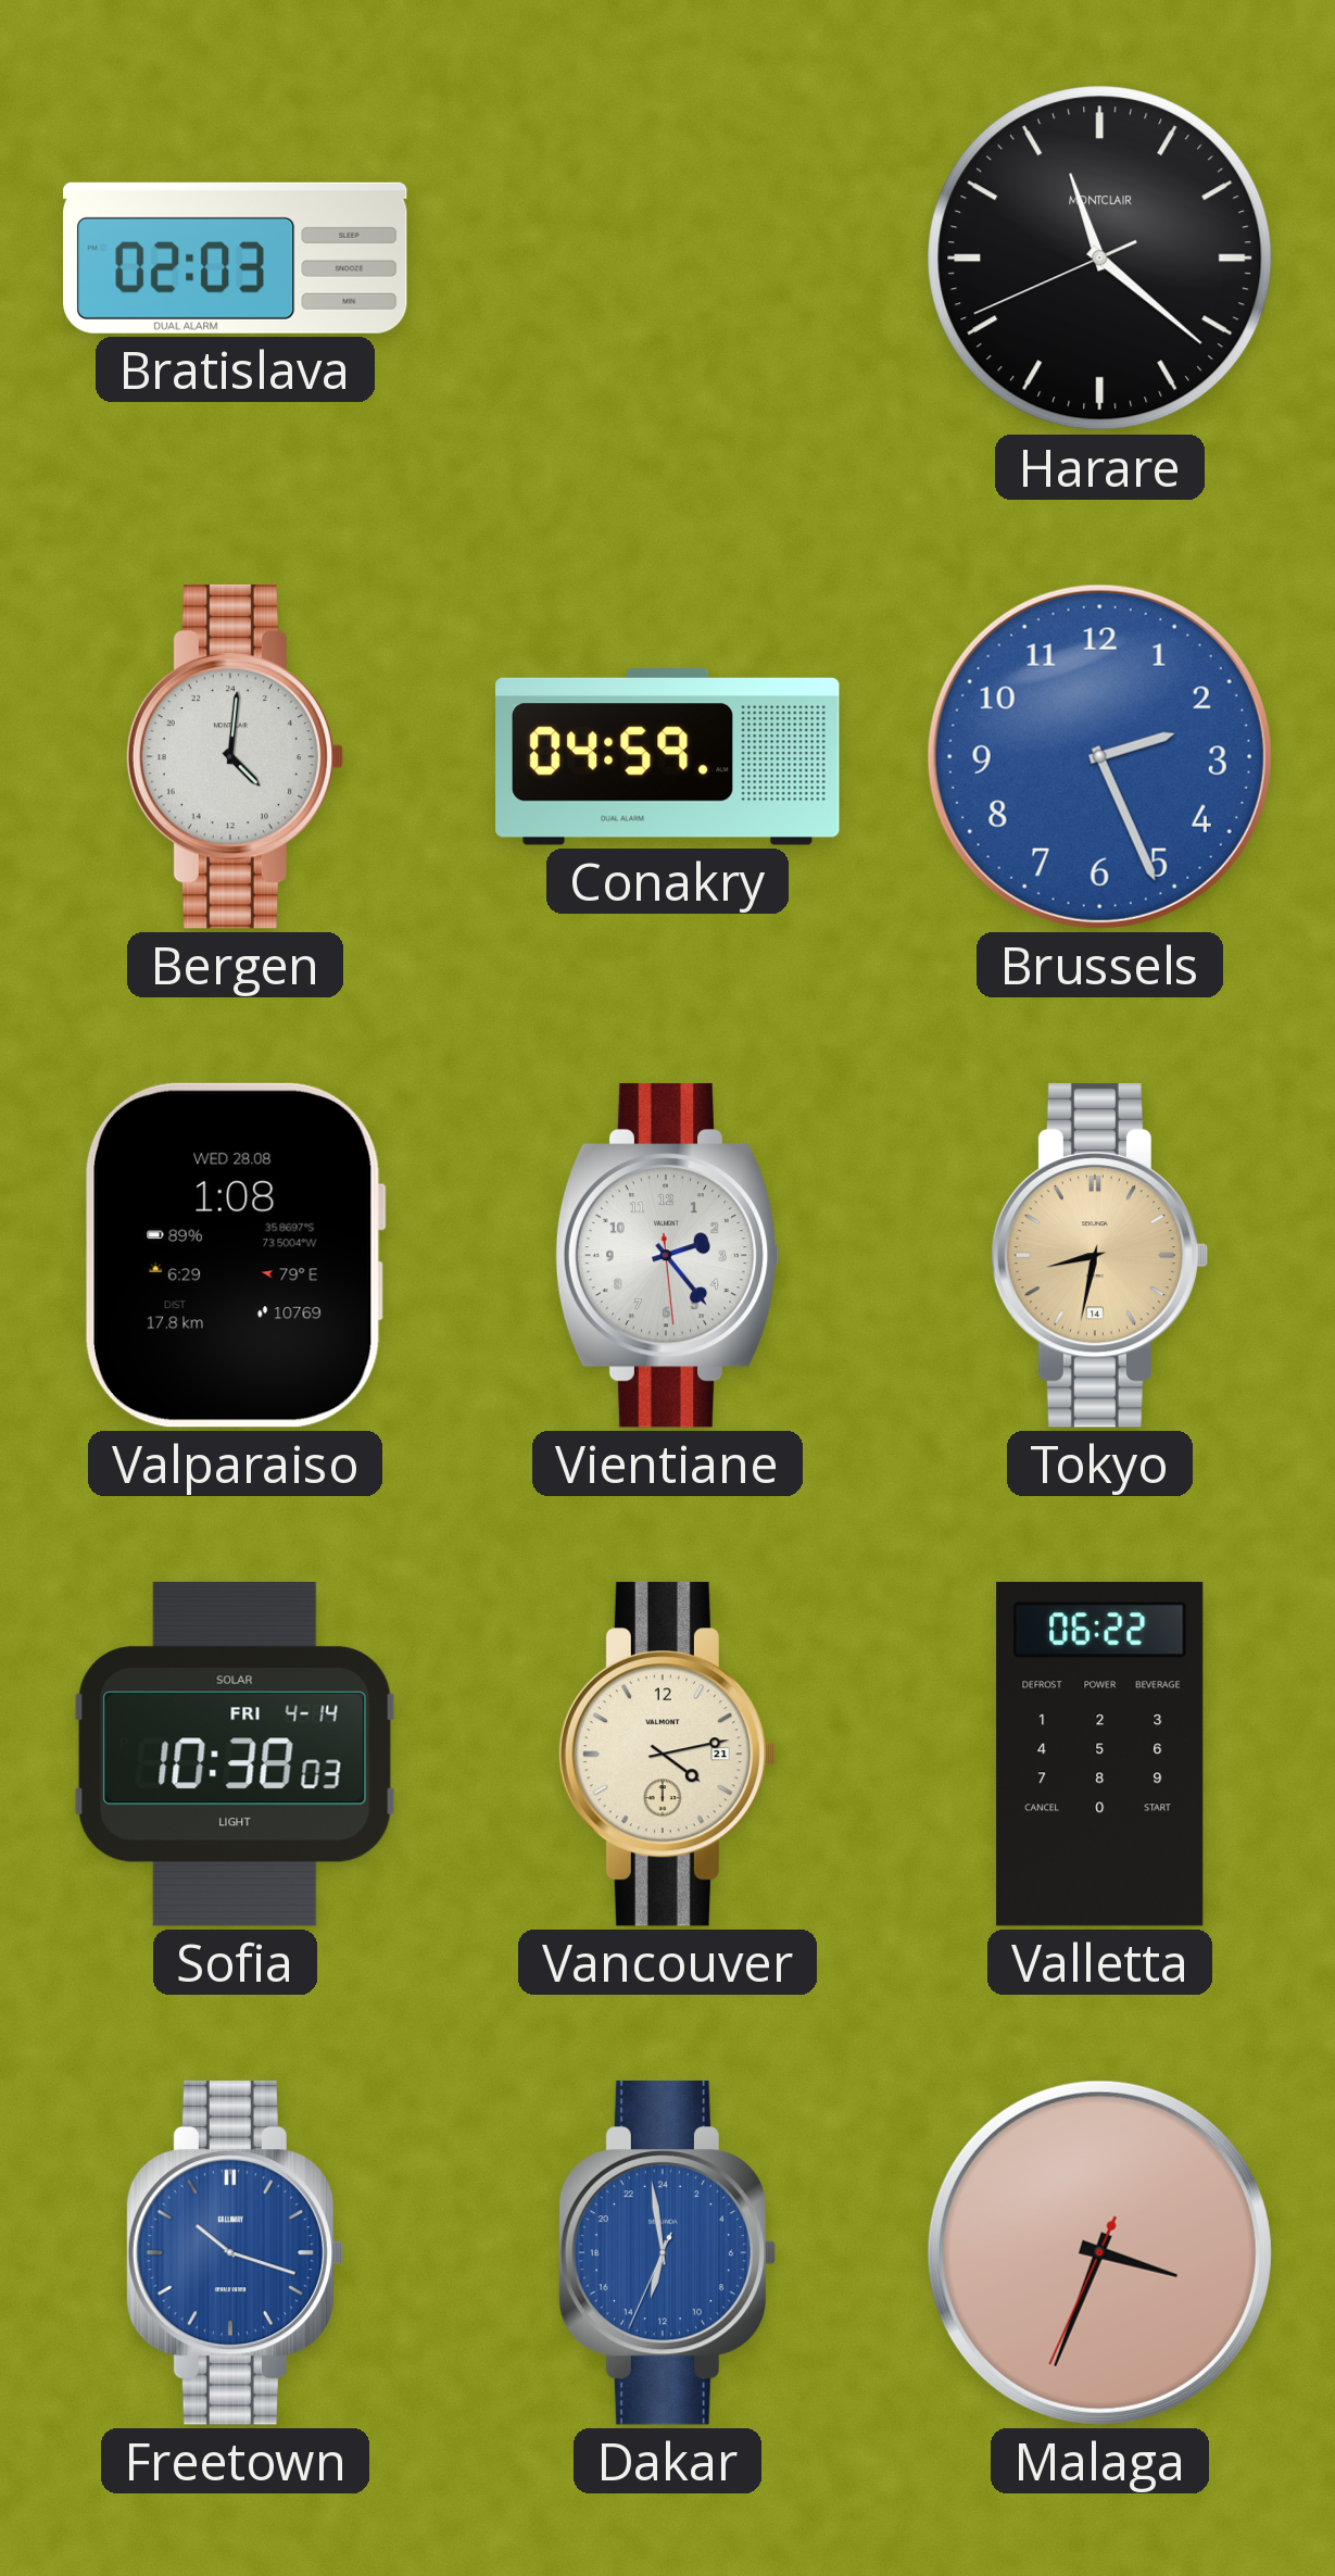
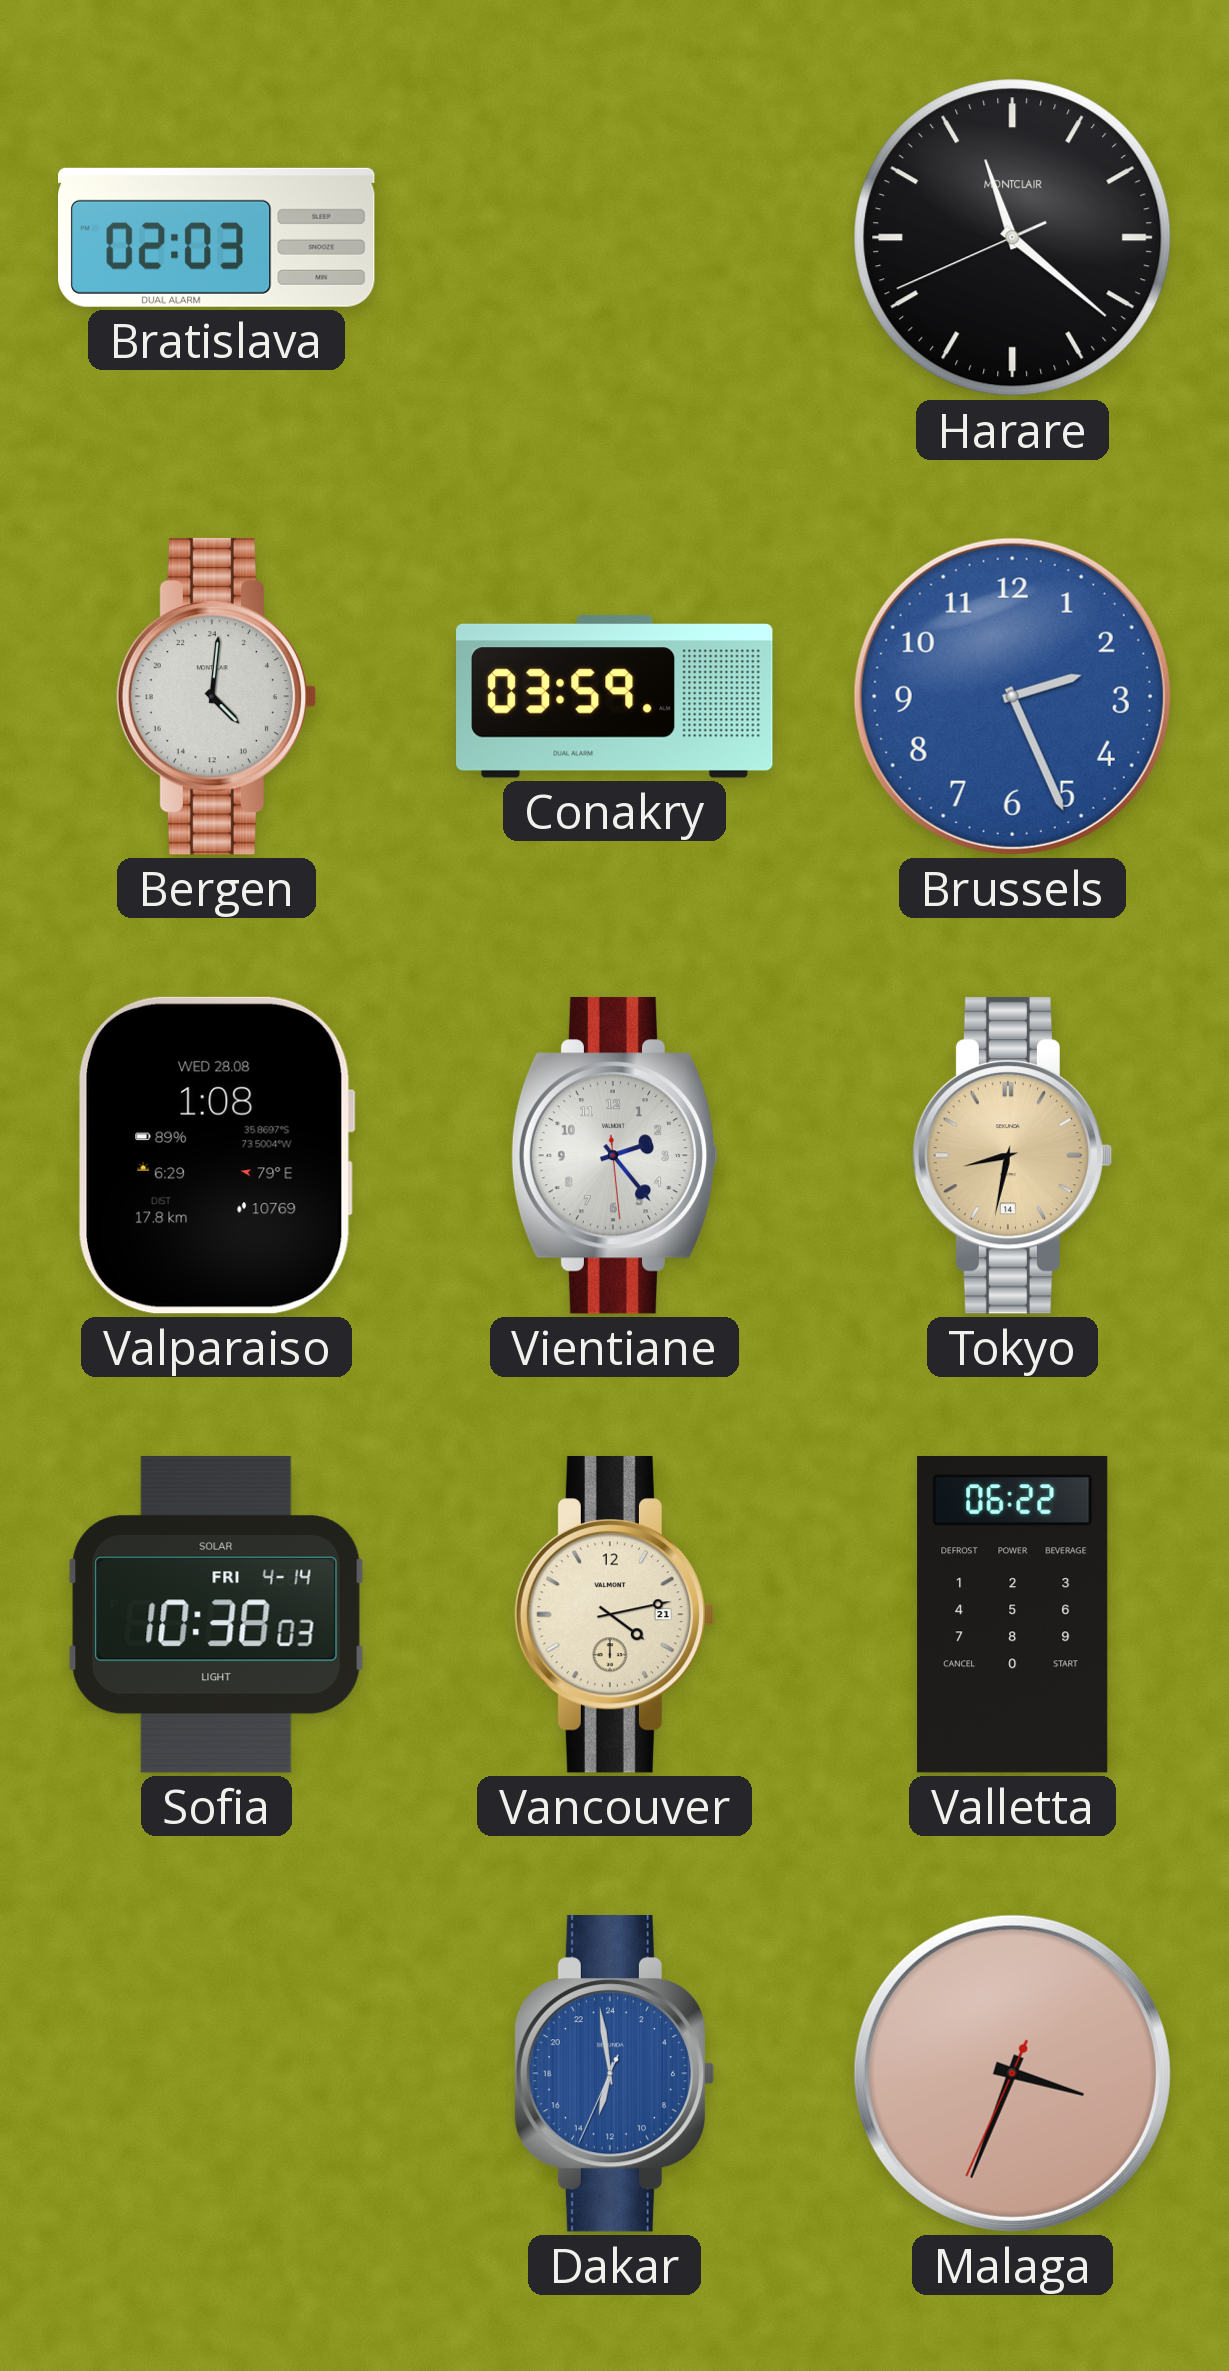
Conakry: 04:59 -> 03:59 (615, 697)
Freetown: 10:18 -> none (234, 2252)
